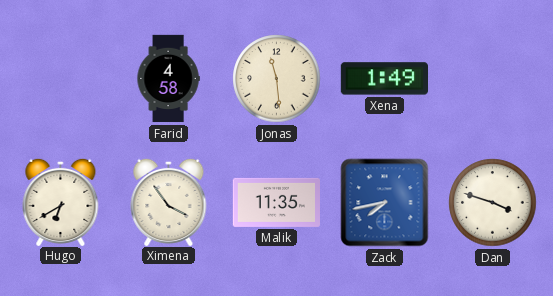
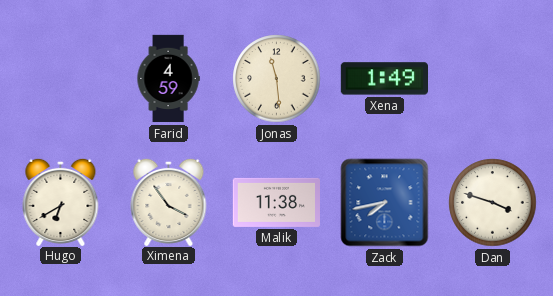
Farid: 4:58 -> 4:59 (168, 79)
Malik: 11:35 -> 11:38 (276, 202)
